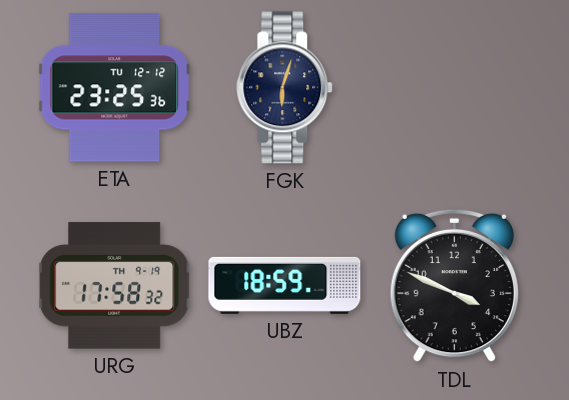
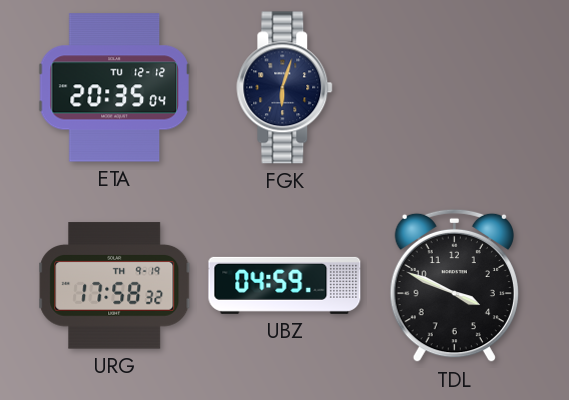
ETA: 23:25 -> 20:35 (114, 88)
UBZ: 18:59 -> 04:59 (285, 285)
